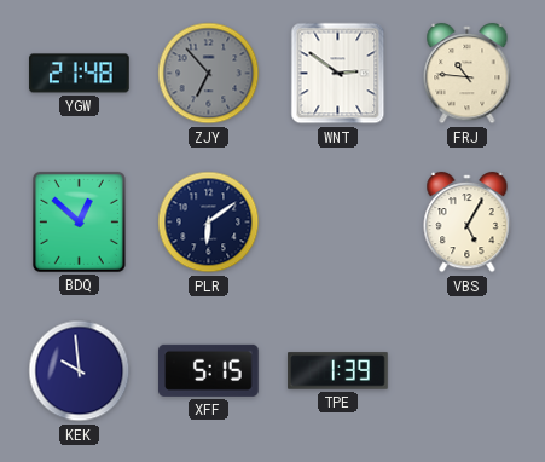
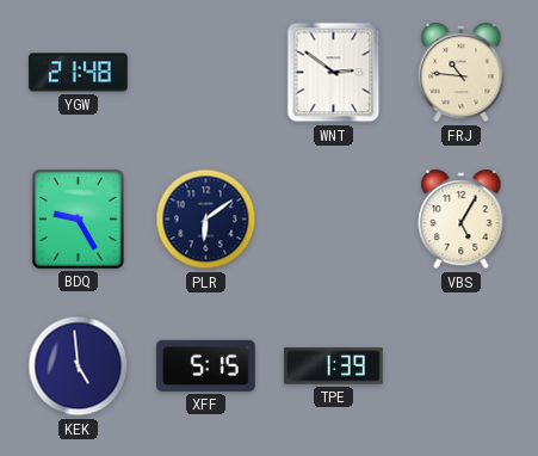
ZJY: 6:53 -> none (209, 74)
BDQ: 12:52 -> 9:25 (78, 218)
KEK: 9:59 -> 4:59 (79, 366)
